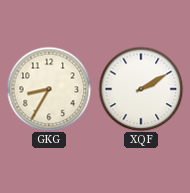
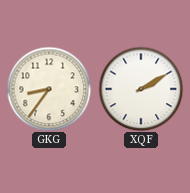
GKG: 8:35 -> 8:36 (49, 89)
